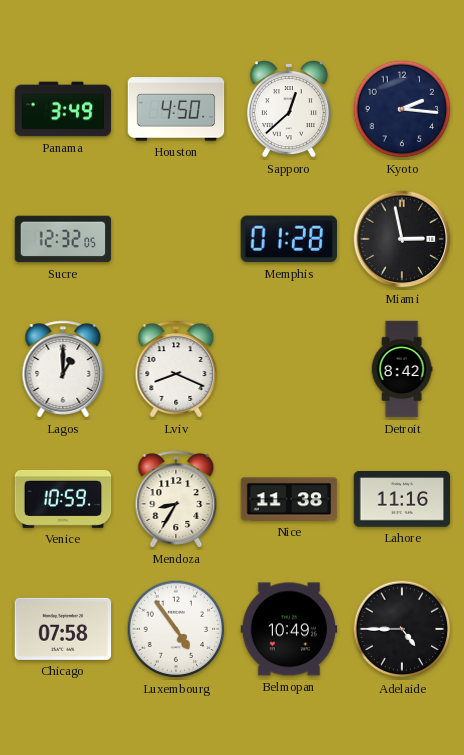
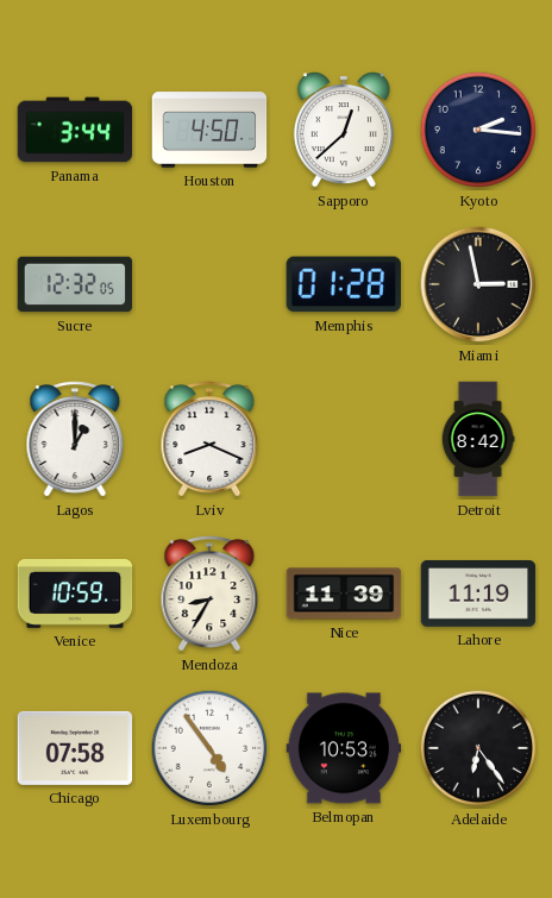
Panama: 3:49 -> 3:44 (75, 130)
Nice: 11:38 -> 11:39 (344, 594)
Lahore: 11:16 -> 11:19 (478, 595)
Belmopan: 10:49 -> 10:53 (344, 748)
Adelaide: 4:45 -> 6:24 (478, 748)
